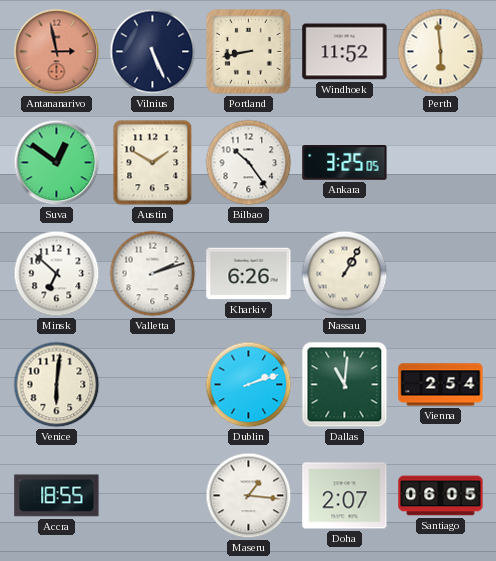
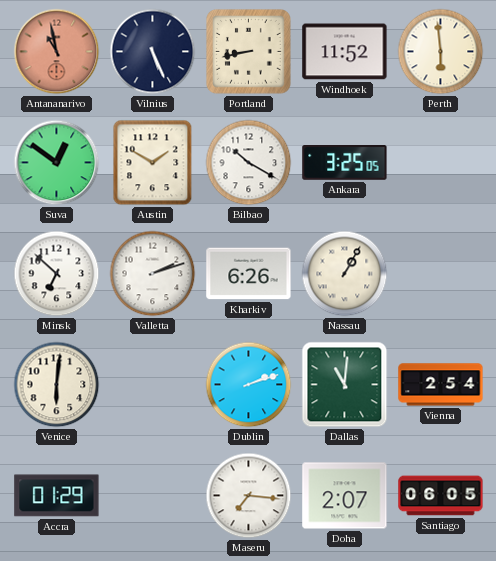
Antananarivo: 2:58 -> 10:58 (57, 52)
Bilbao: 10:24 -> 10:20 (249, 163)
Accra: 18:55 -> 01:29 (57, 496)
Maseru: 1:16 -> 7:16 (249, 496)
